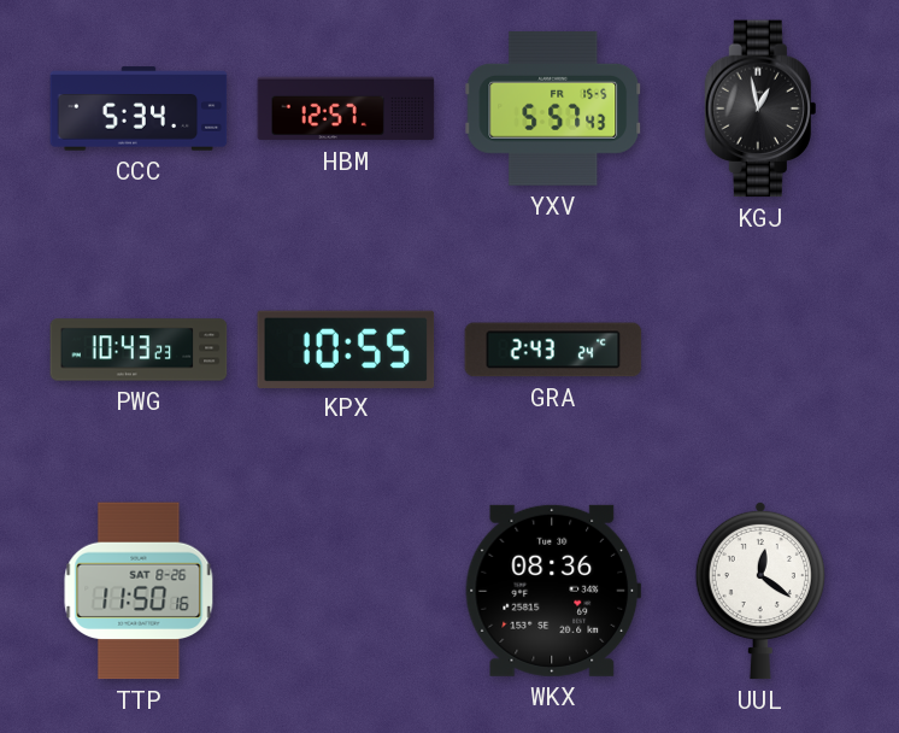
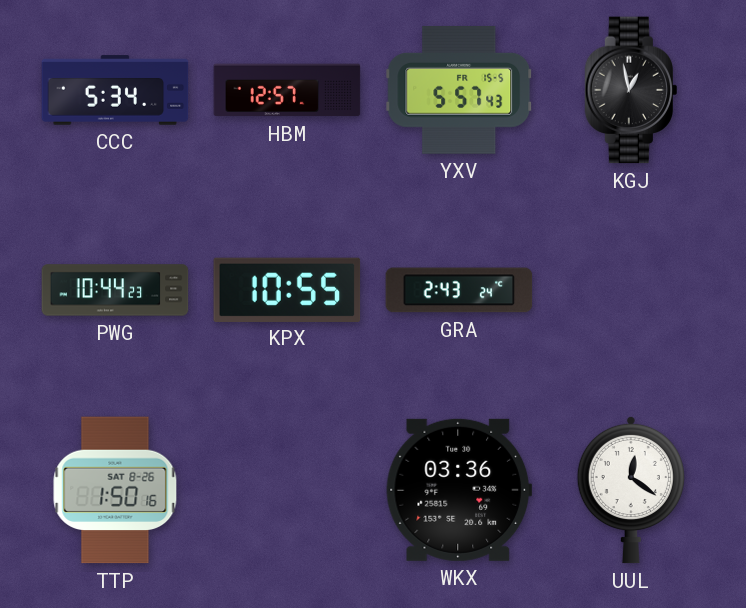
PWG: 10:43 -> 10:44 (115, 290)
TTP: 11:50 -> 1:50 (115, 490)
WKX: 08:36 -> 03:36 (459, 490)
